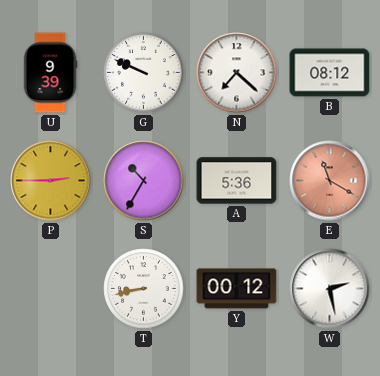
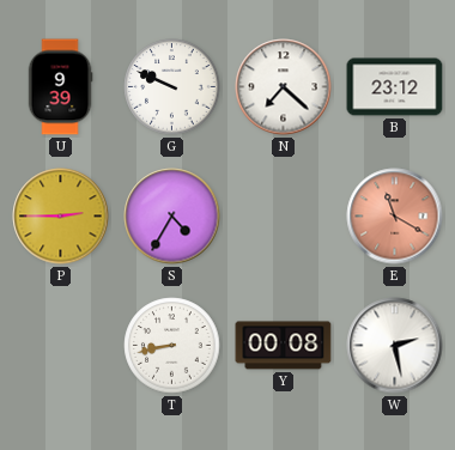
B: 08:12 -> 23:12 (395, 87)
S: 10:35 -> 4:35 (172, 217)
A: 5:36 -> none (237, 181)
Y: 00:12 -> 00:08 (284, 346)
